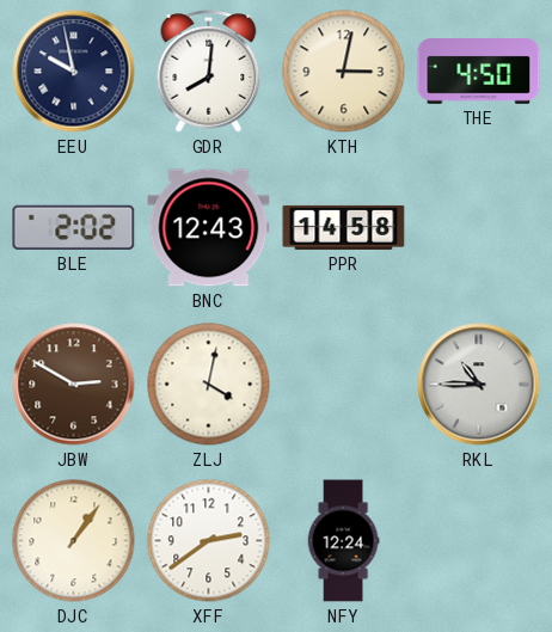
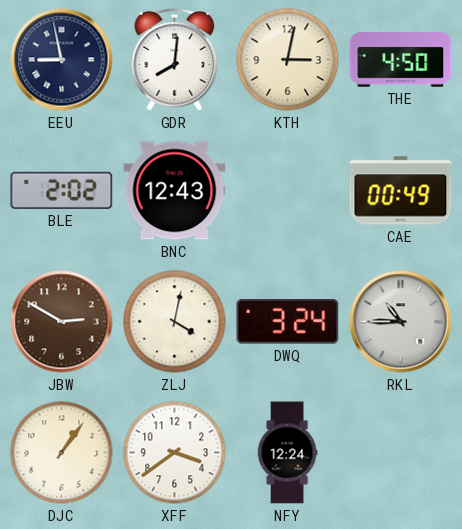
EEU: 9:58 -> 8:58 (62, 60)
PPR: 14:58 -> none (344, 227)
CAE: none -> 00:49 (401, 191)
DWQ: none -> 3:24 (288, 322)
XFF: 2:39 -> 3:39 (175, 453)
